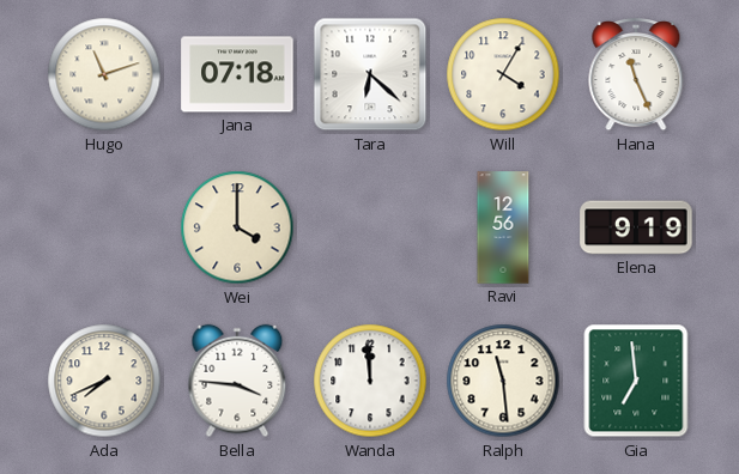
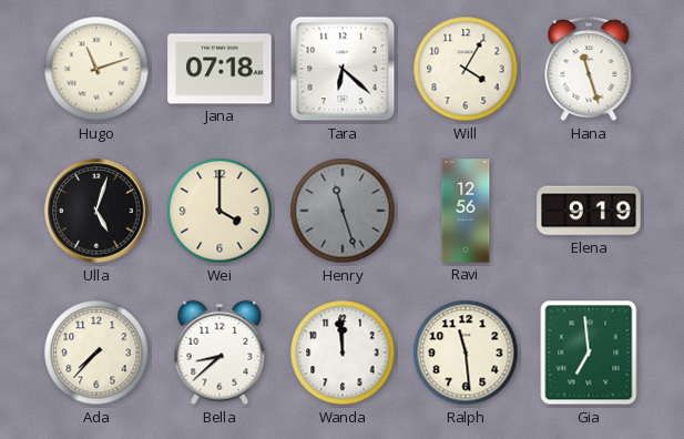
Hana: 11:26 -> 11:27 (589, 70)
Ulla: none -> 5:03 (96, 211)
Henry: none -> 11:27 (343, 211)
Ada: 7:41 -> 7:37 (96, 353)
Bella: 3:46 -> 8:38 (220, 353)
